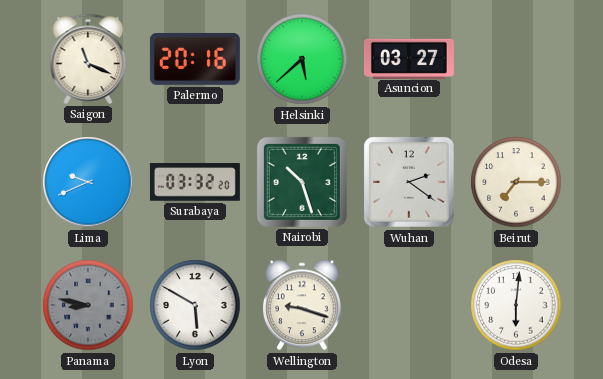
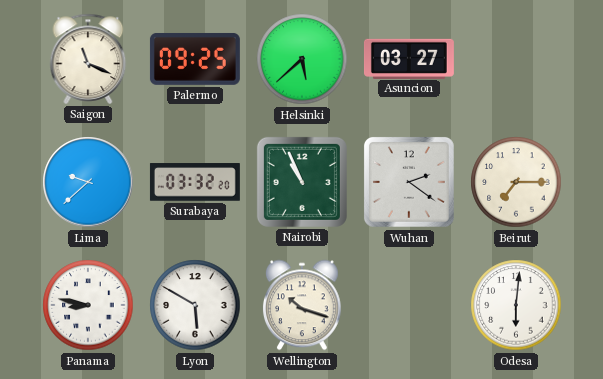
Palermo: 20:16 -> 09:25 (195, 59)
Lima: 9:41 -> 9:38 (88, 182)
Nairobi: 10:27 -> 10:56 (302, 182)
Panama dial: grey -> white (88, 305)
Wellington: 9:18 -> 10:18 (302, 305)
